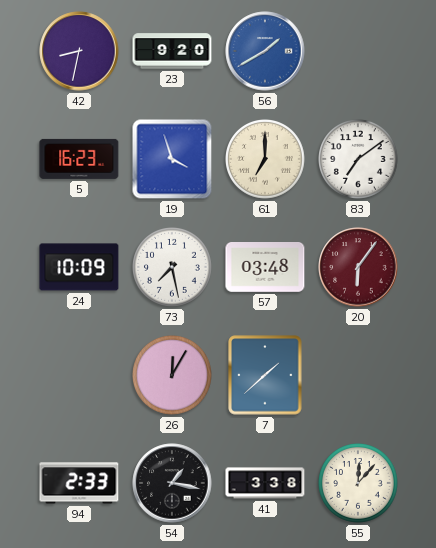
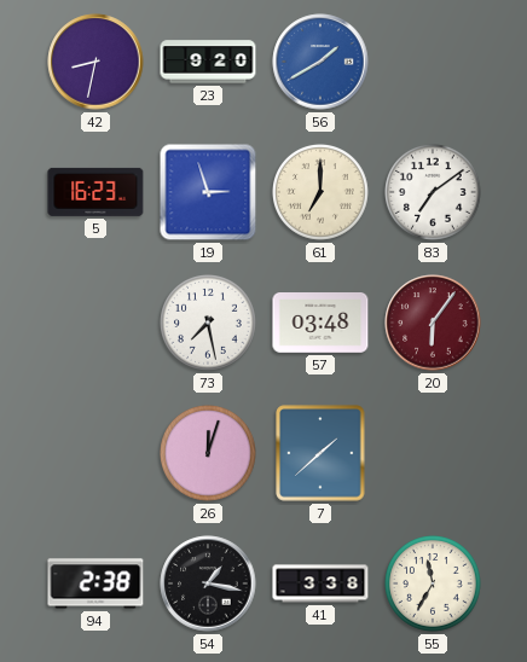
19: 3:57 -> 2:57 (208, 192)
24: 10:09 -> none (79, 267)
26: 12:05 -> 12:03 (209, 454)
94: 2:33 -> 2:38 (95, 583)
55: 12:07 -> 11:35 (434, 585)
